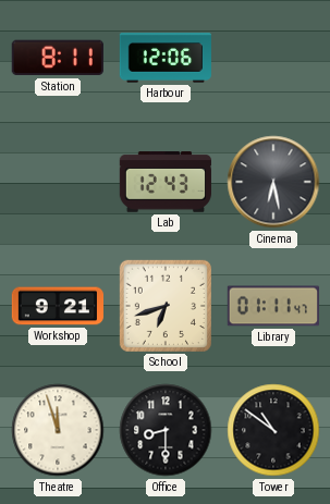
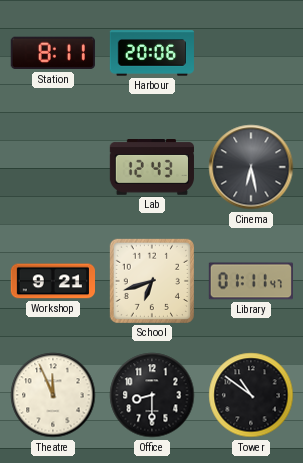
Harbour: 12:06 -> 20:06 (152, 53)
Theatre: 11:57 -> 11:56 (53, 395)
